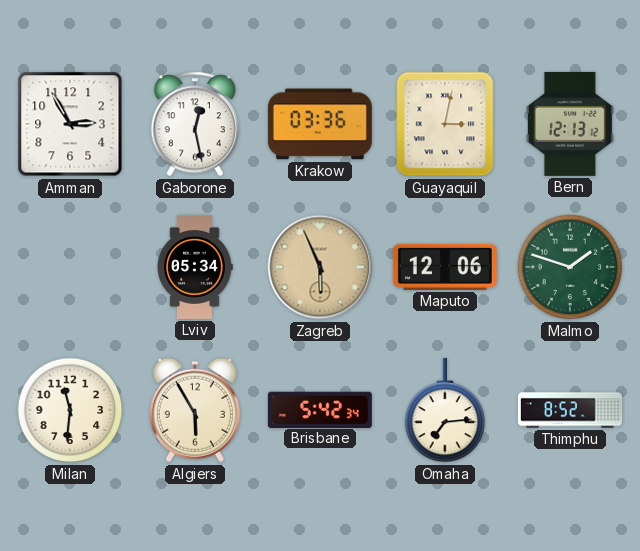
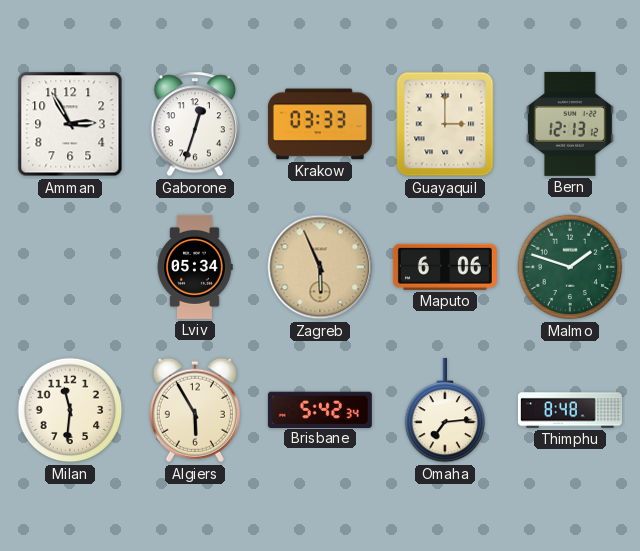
Gaborone: 12:28 -> 12:33 (194, 124)
Krakow: 03:36 -> 03:33 (320, 124)
Guayaquil: 3:02 -> 3:00 (445, 124)
Maputo: 12:06 -> 6:06 (445, 267)
Thimphu: 8:52 -> 8:48 (570, 410)
